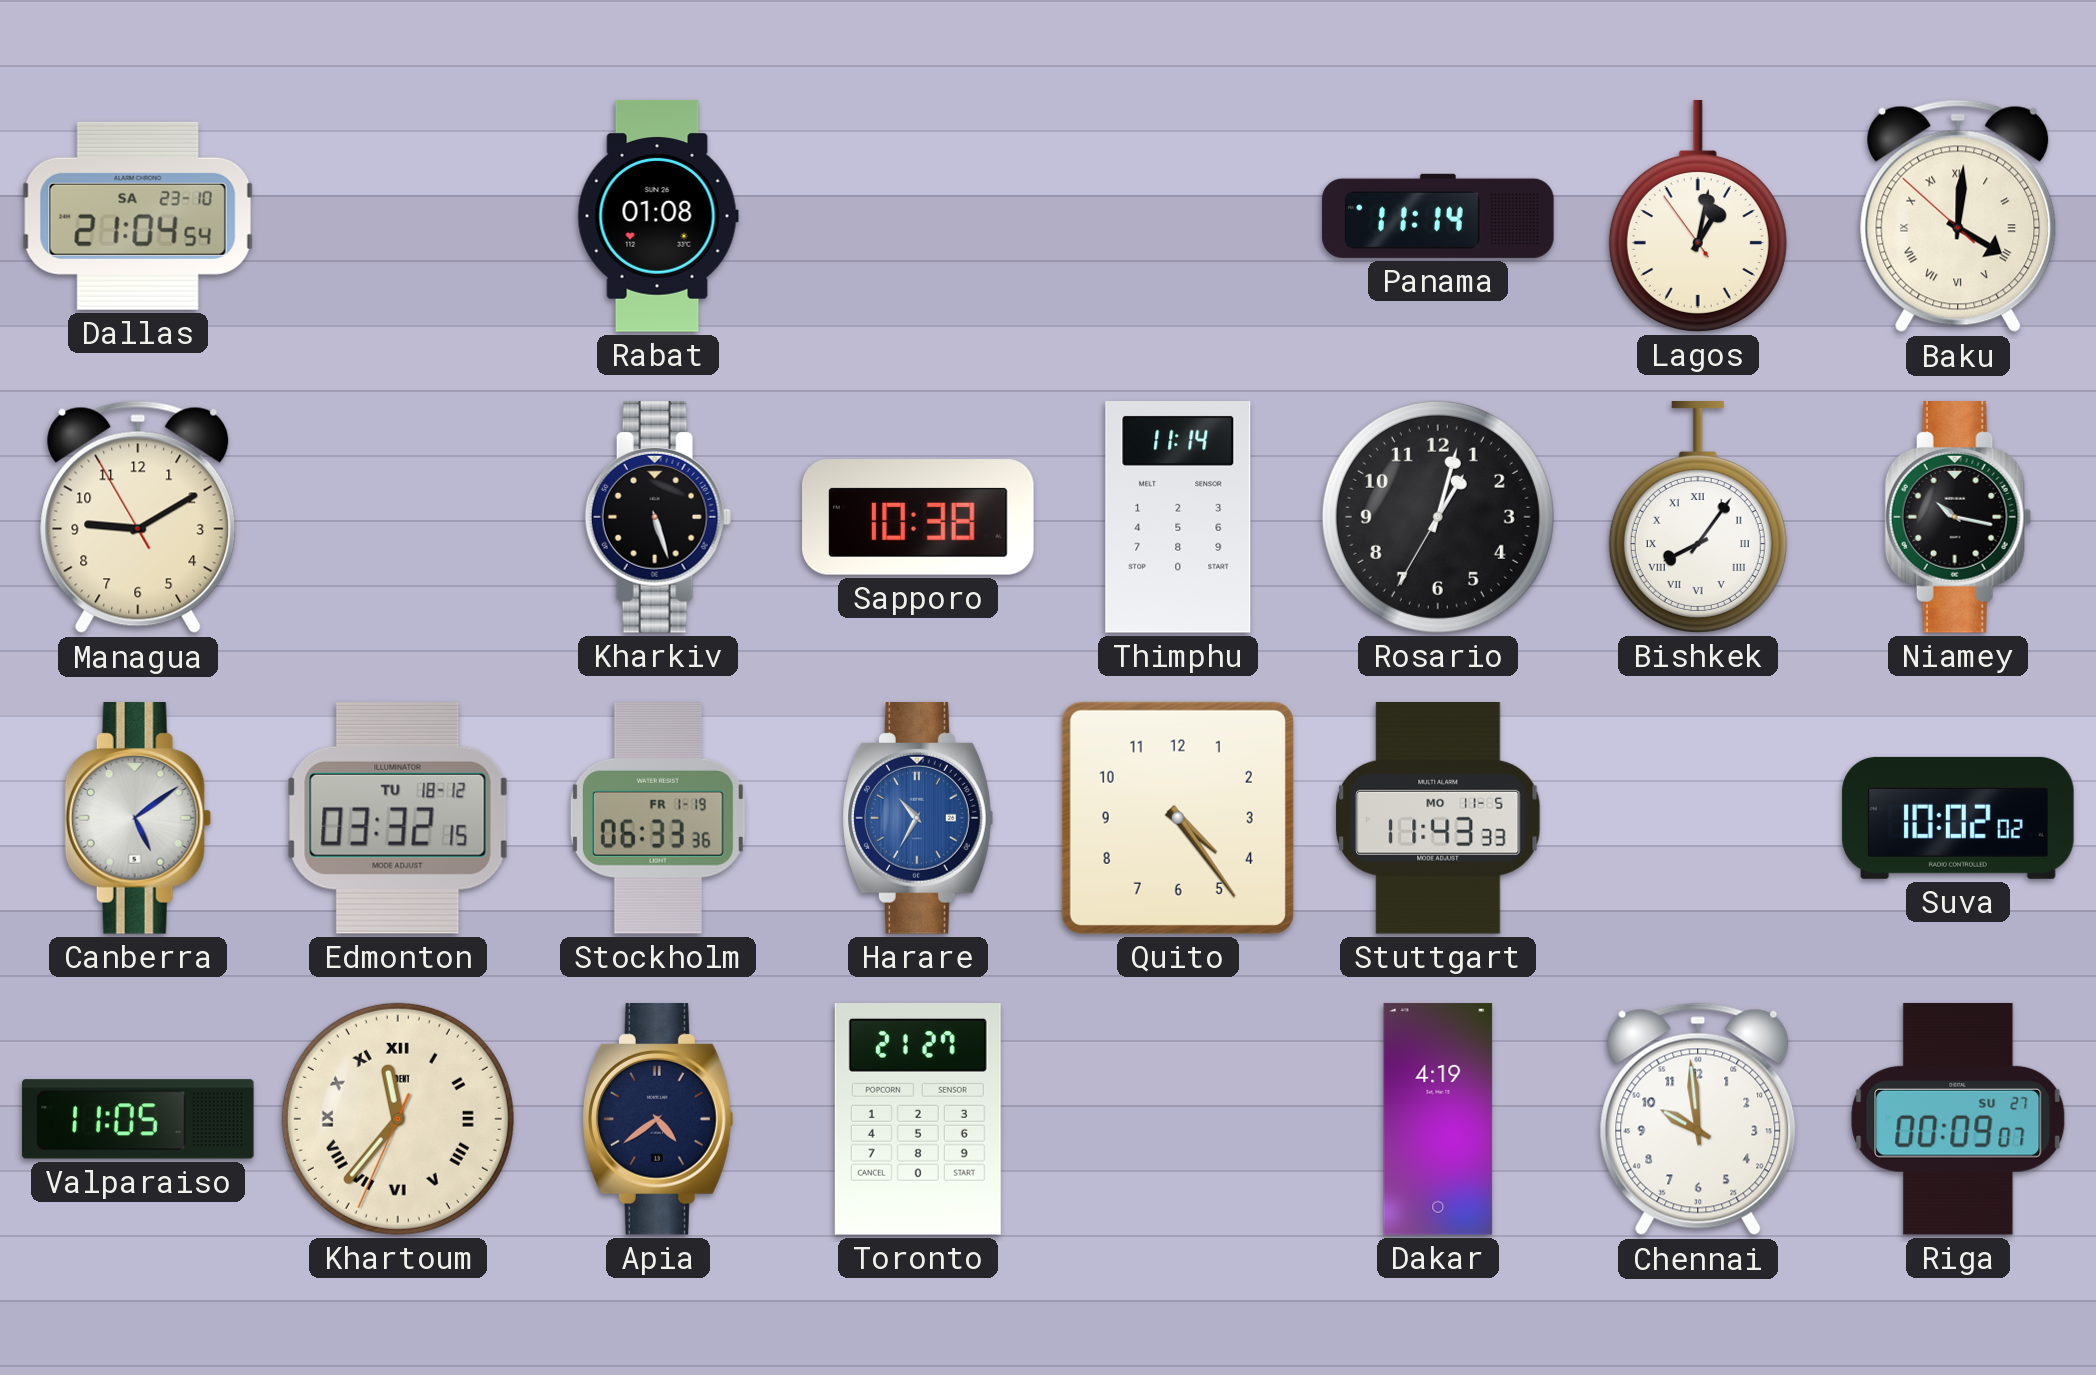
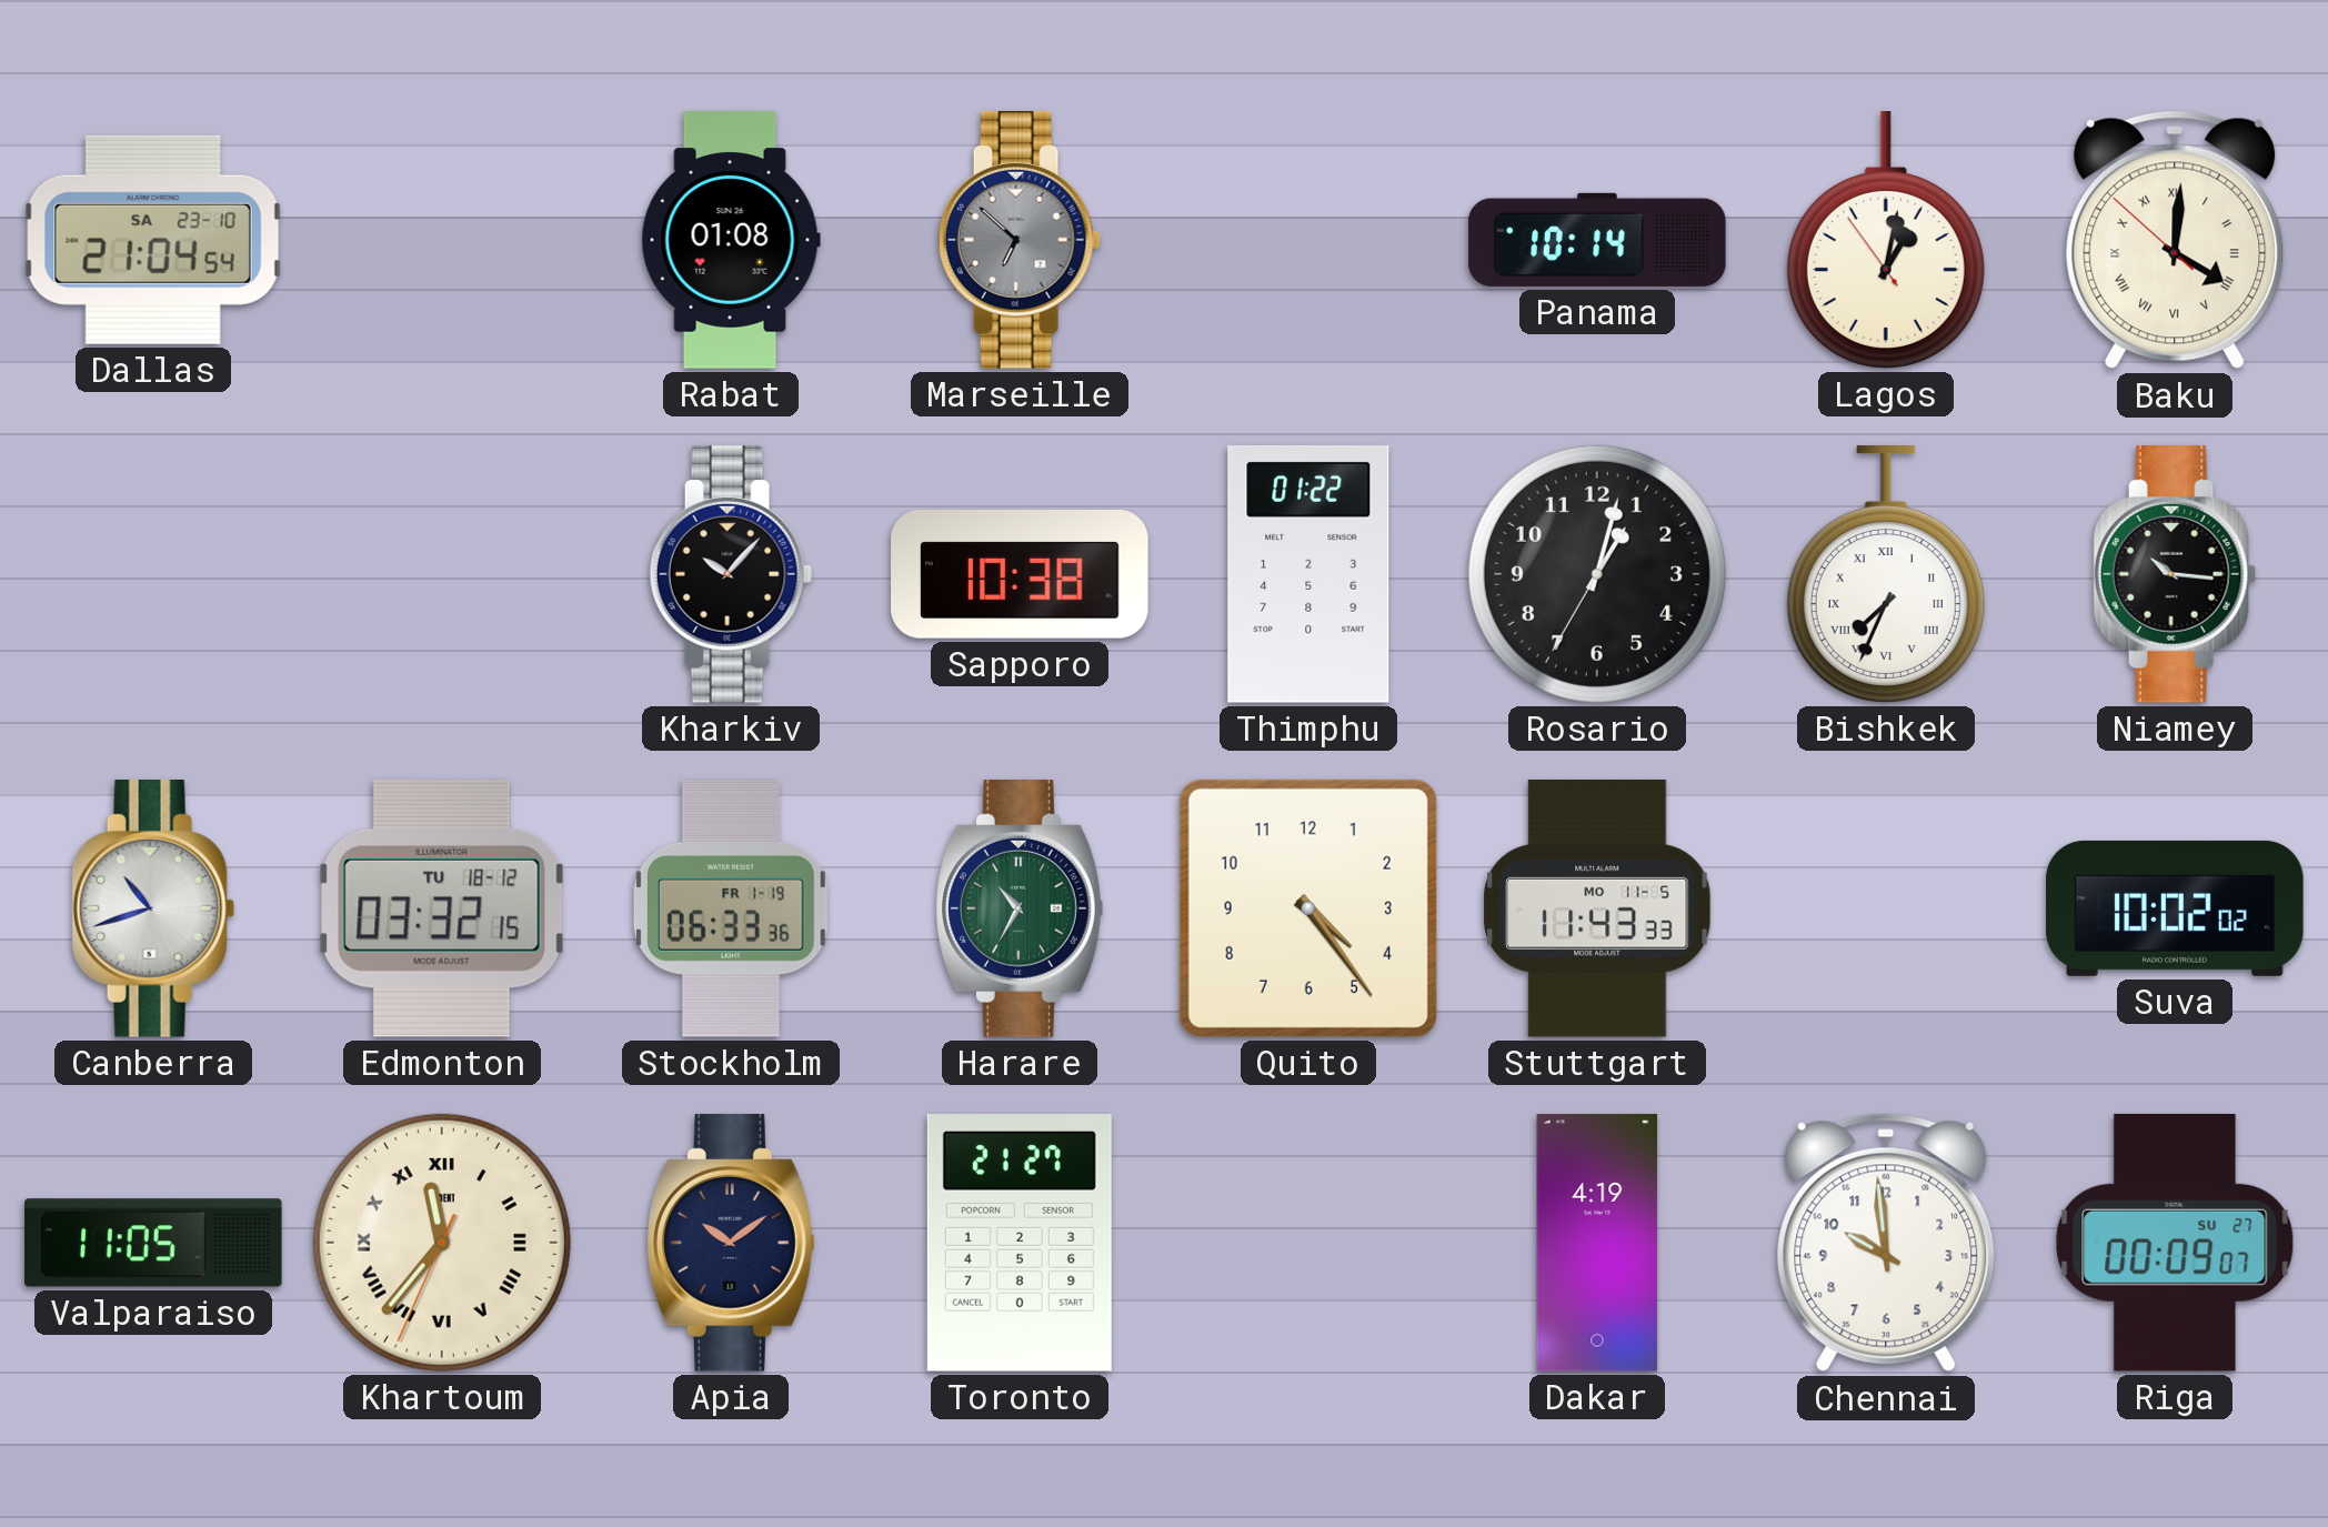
Marseille: none -> 6:52 (1020, 241)
Panama: 11:14 -> 10:14 (1597, 240)
Managua: 9:09 -> none (138, 517)
Kharkiv: 5:27 -> 10:07 (731, 575)
Thimphu: 11:14 -> 01:22 (1308, 575)
Bishkek: 8:06 -> 7:34 (1886, 575)
Niamey: 10:17 -> 10:16 (2175, 575)
Canberra: 5:09 -> 10:42 (153, 910)
Harare dial: blue -> green (1020, 910)
Apia: 4:39 -> 10:09 (731, 1244)
